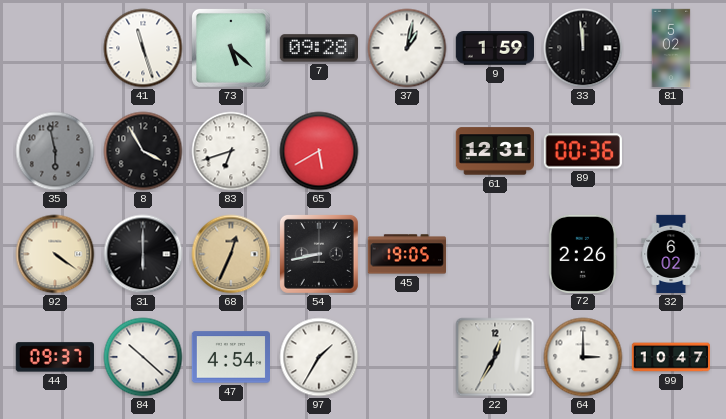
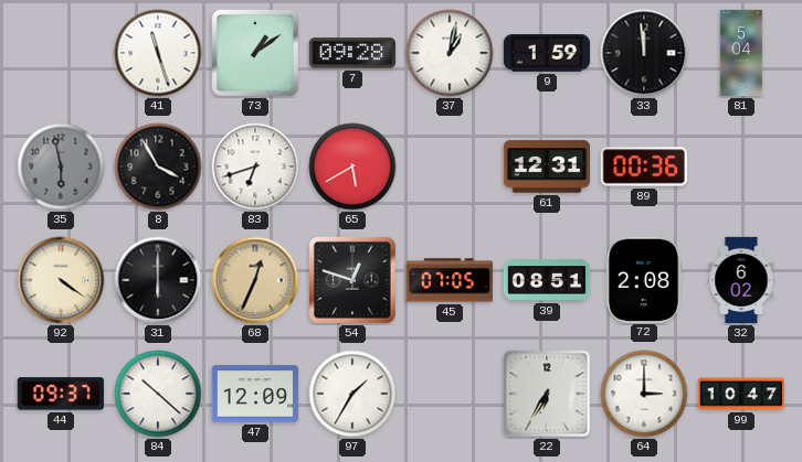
73: 5:22 -> 1:09 (255, 53)
81: 5:02 -> 5:04 (741, 53)
54: 8:43 -> 12:48 (352, 280)
45: 19:05 -> 07:05 (449, 280)
39: none -> 08:51 (547, 280)
72: 2:26 -> 2:08 (644, 279)
47: 4:54 -> 12:09 (254, 394)
22: 12:35 -> 6:35 (547, 394)
